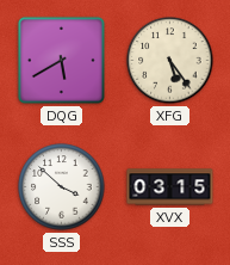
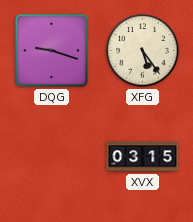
DQG: 5:40 -> 9:18 (51, 50)
SSS: 3:52 -> none (62, 187)
